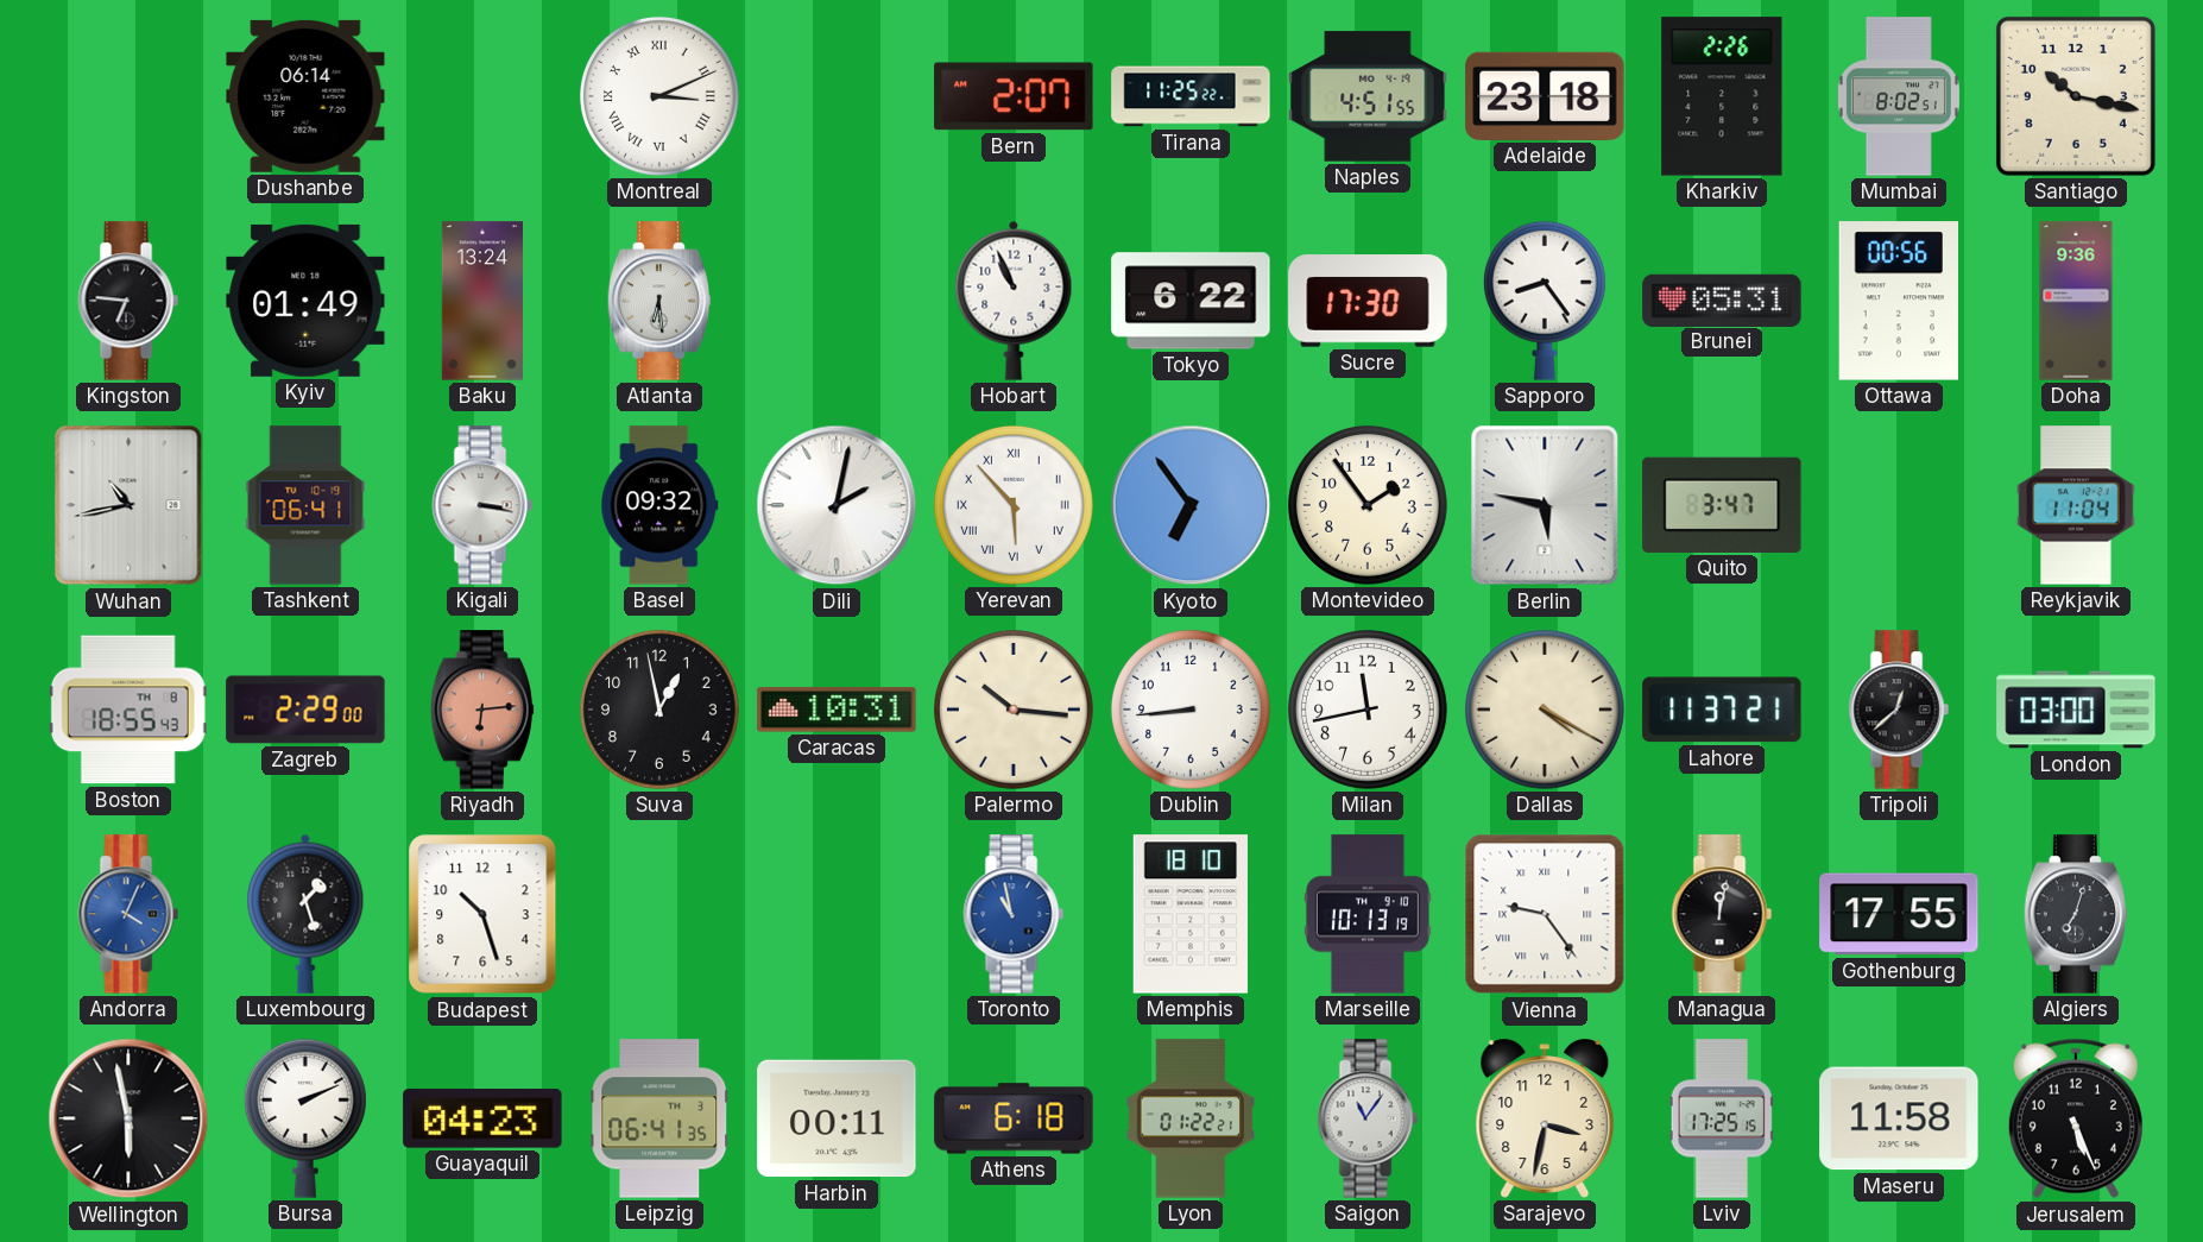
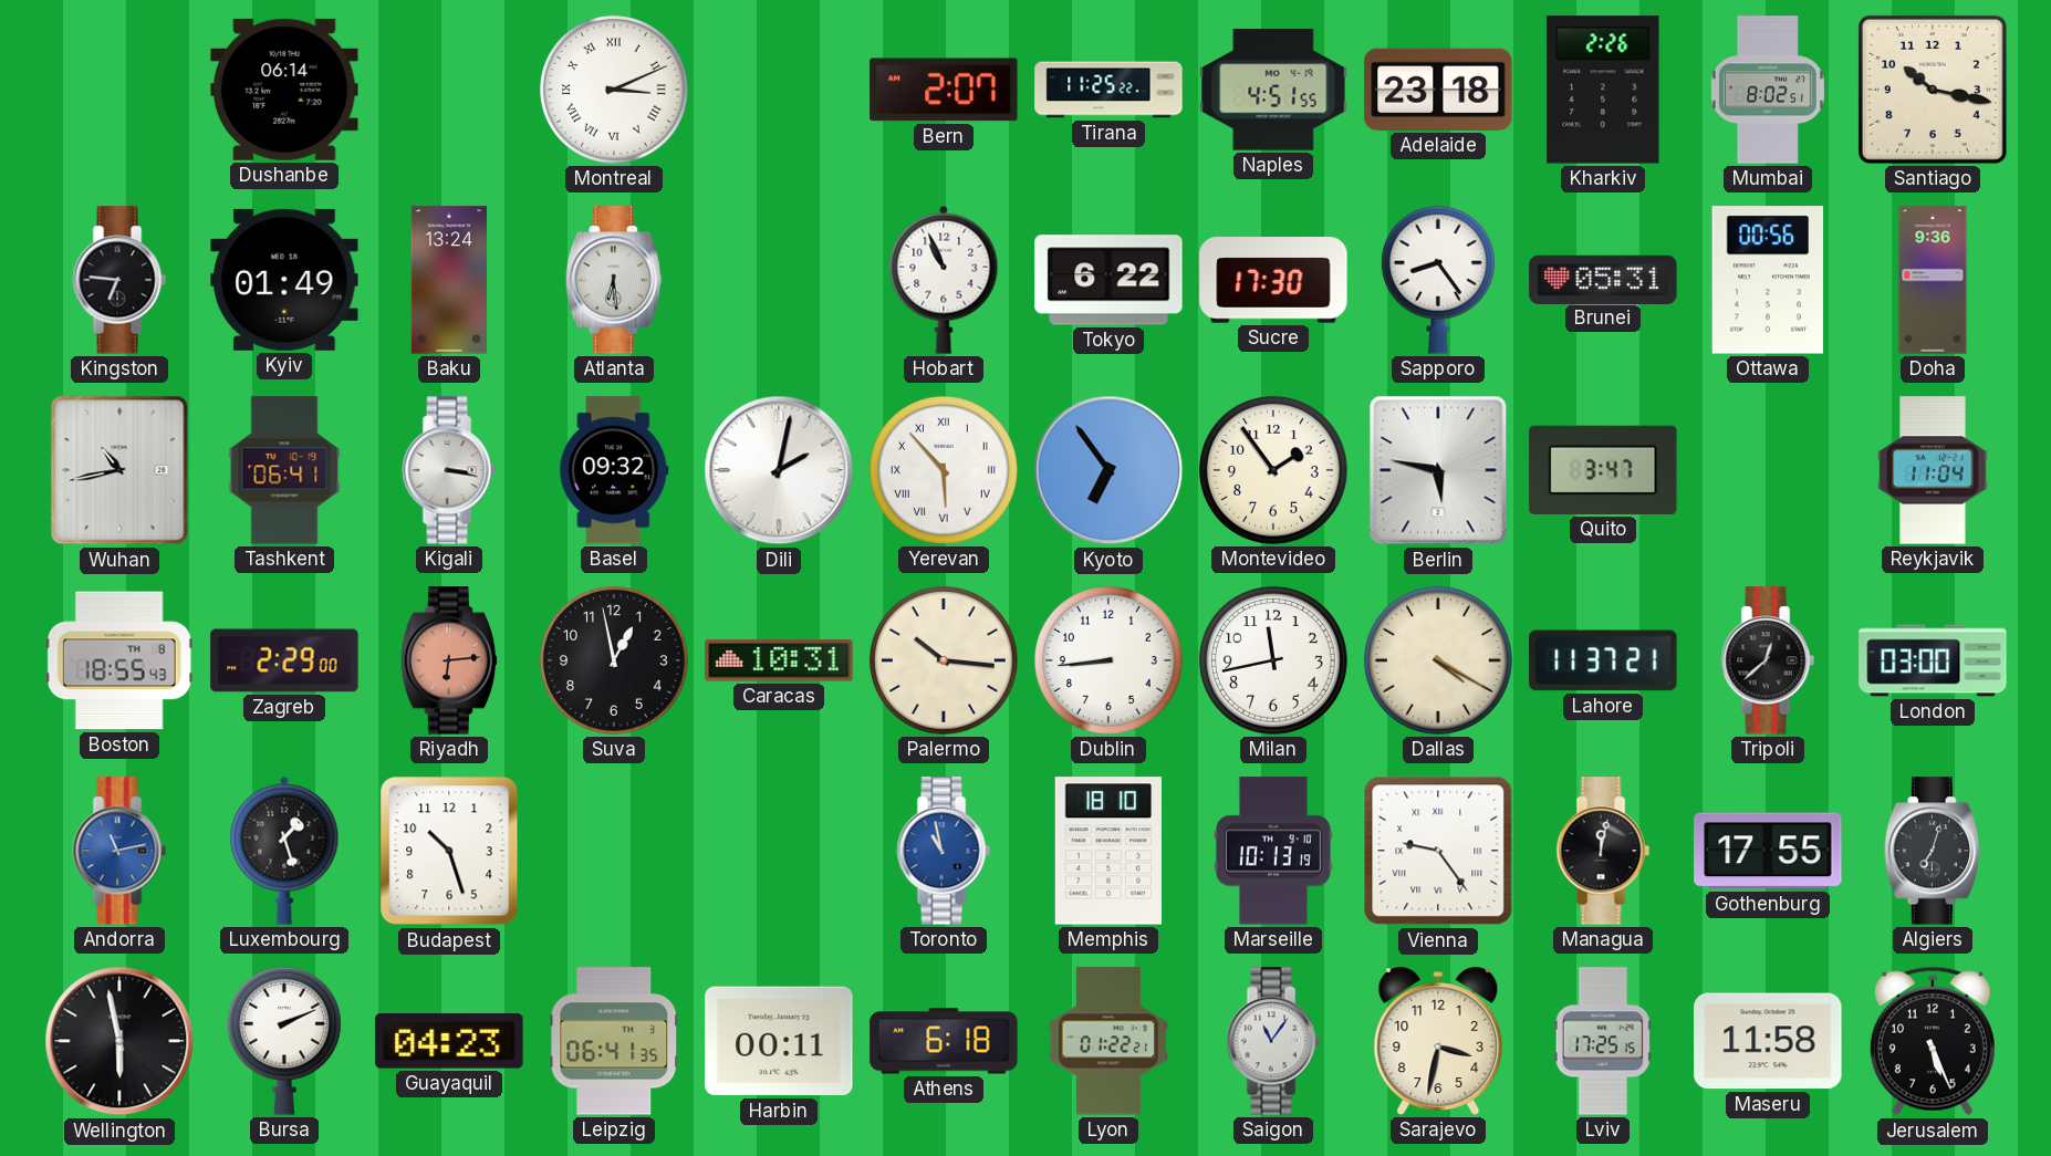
Andorra: 4:04 -> 11:13 (119, 851)
